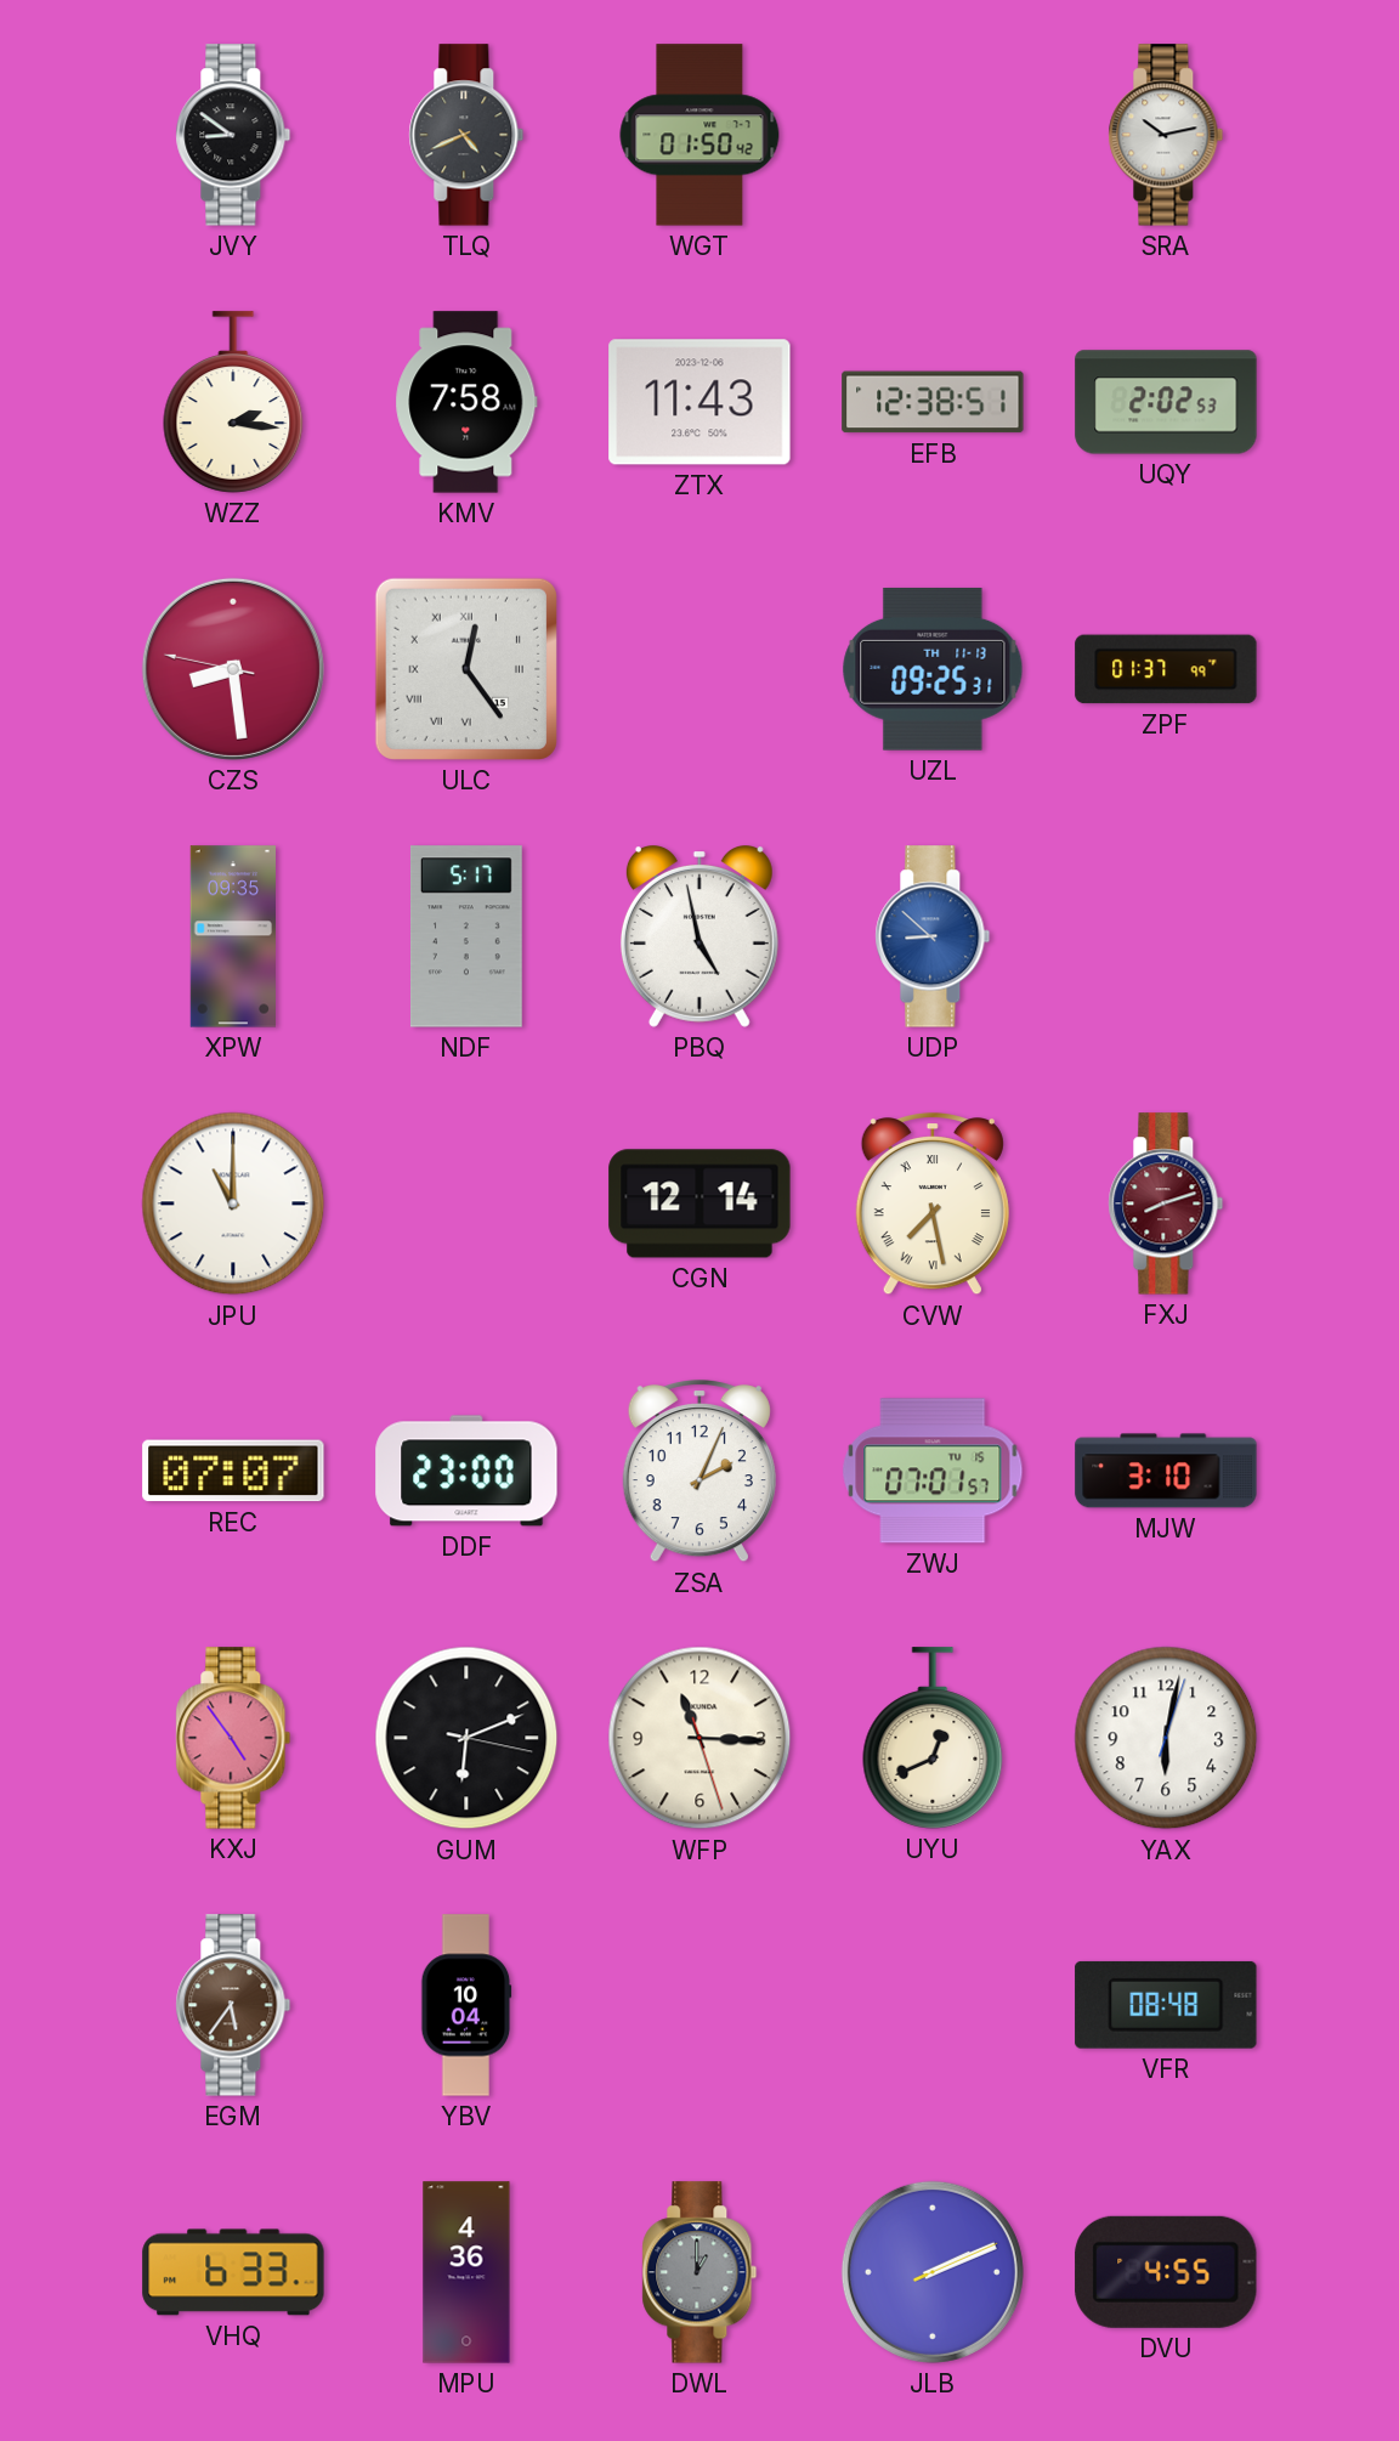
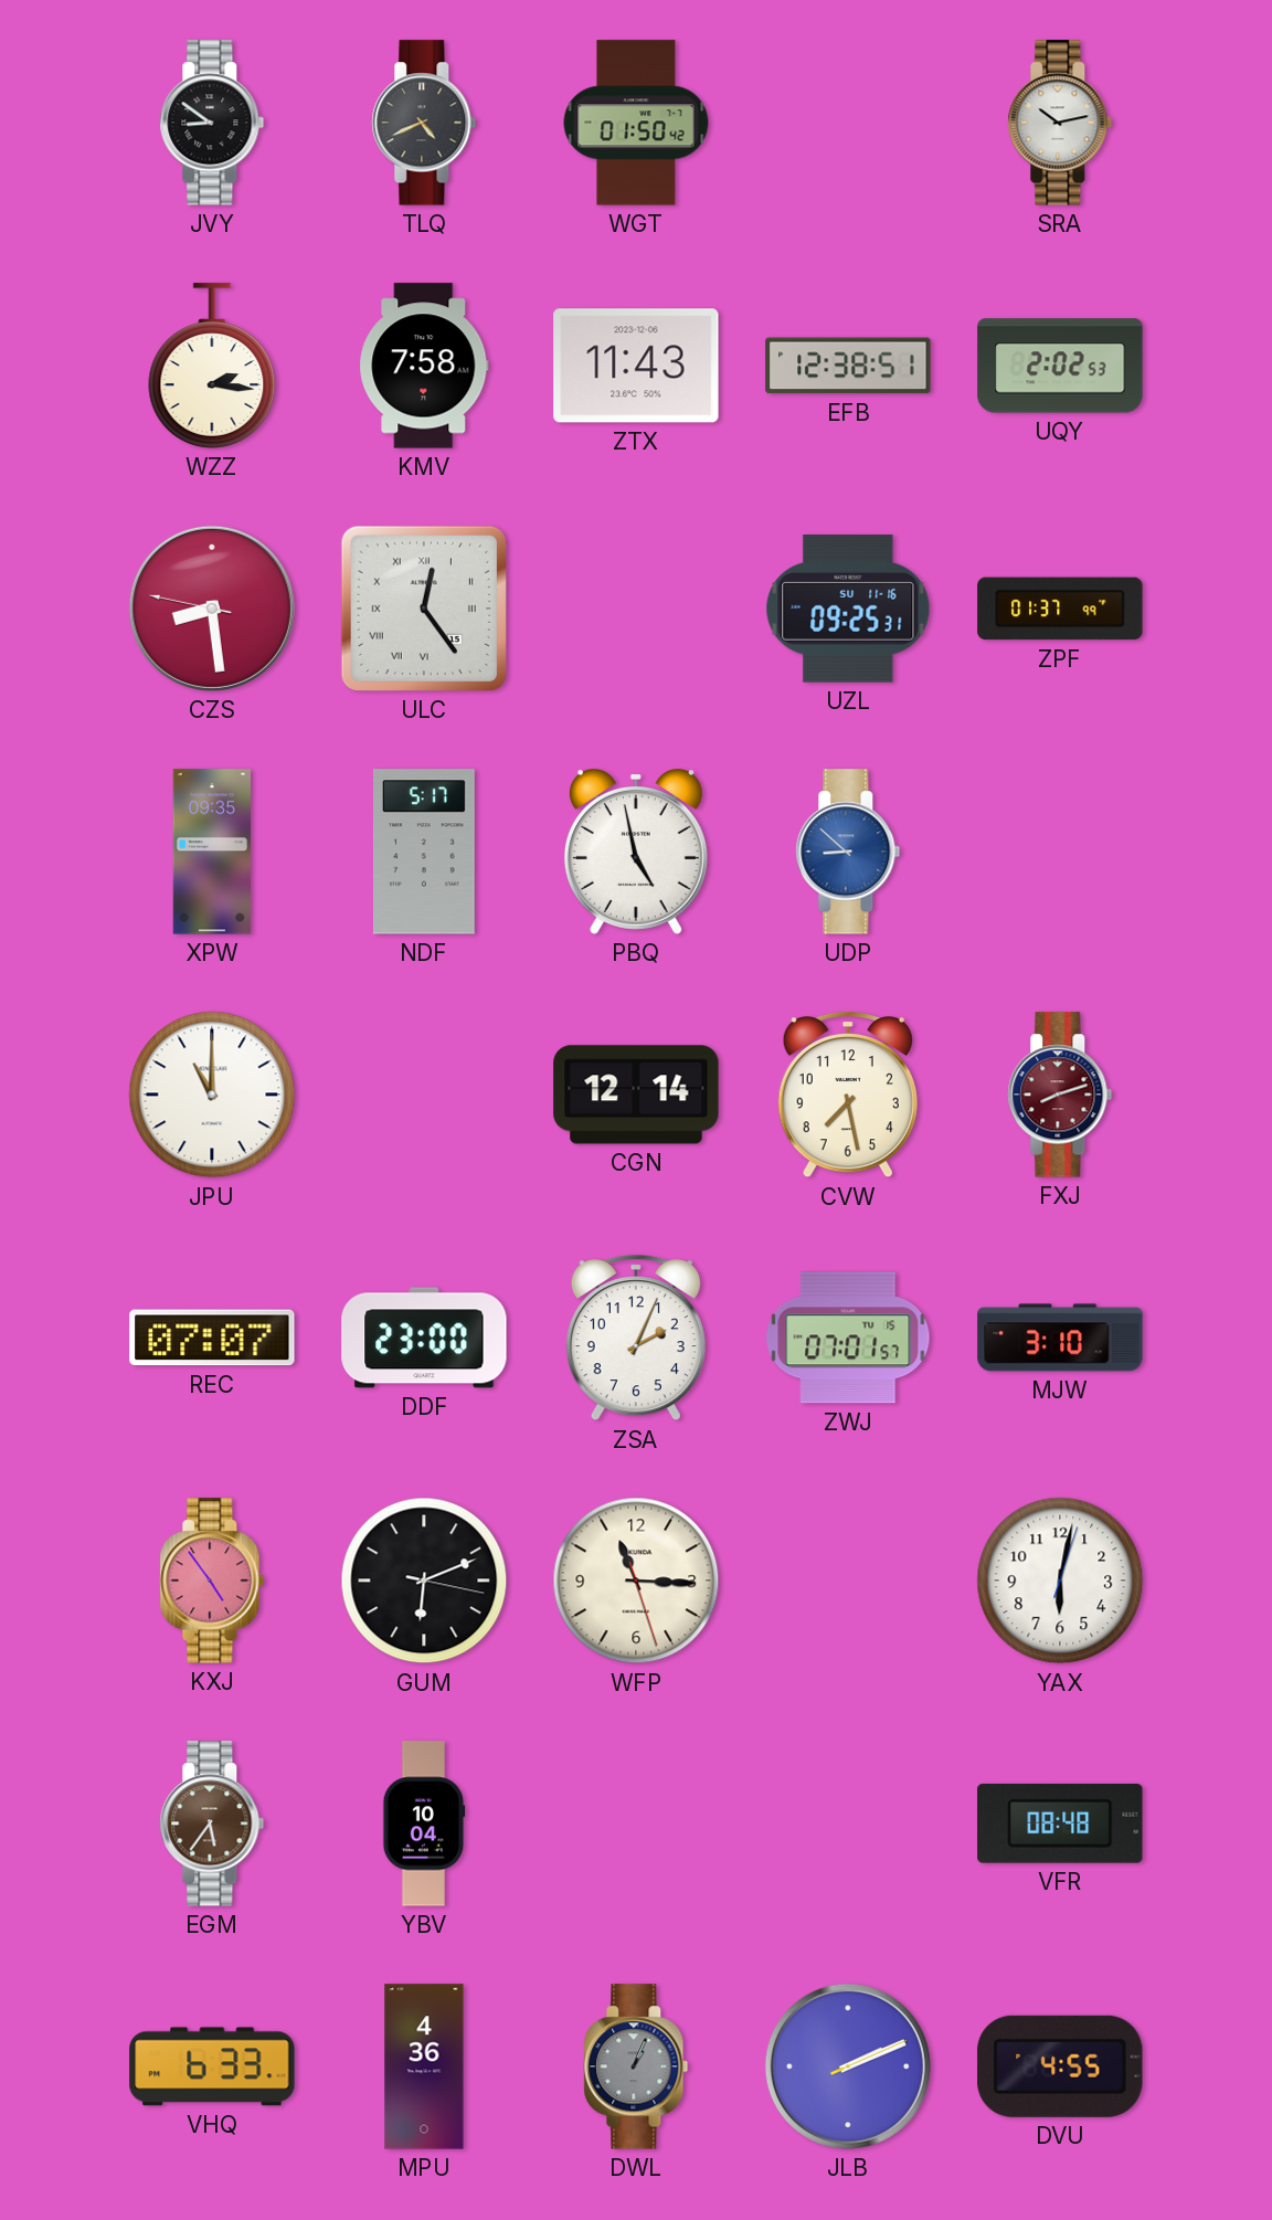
UZL date: TH 11-13 -> SU 11-16 (848, 609)
CVW numerals: Roman -> Arabic (848, 1095)
UYU: 12:41 -> none (933, 1738)
DWL: 1:00 -> 1:04 (636, 2066)
